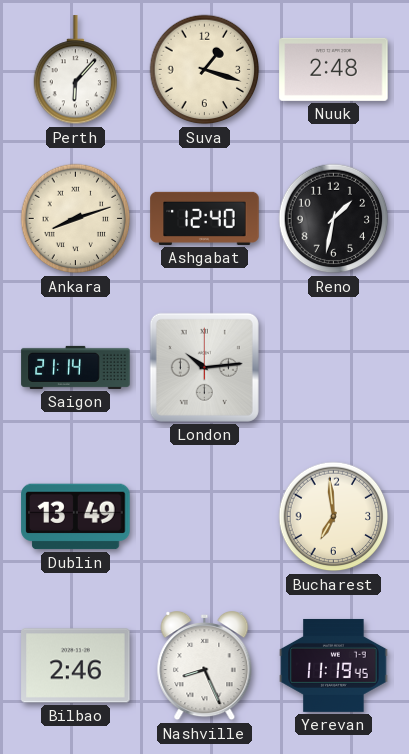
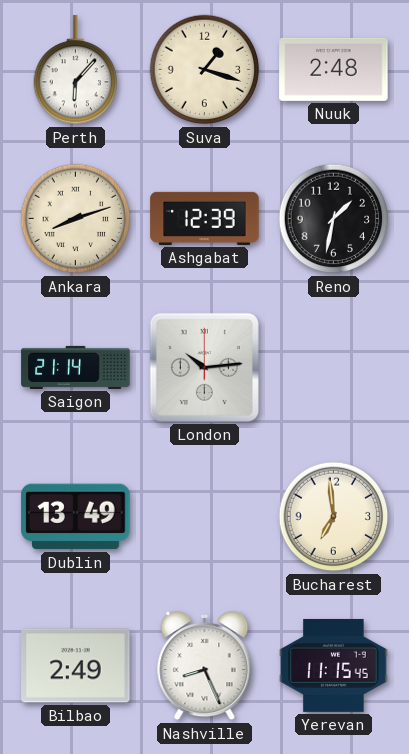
Ashgabat: 12:40 -> 12:39 (205, 218)
Bilbao: 2:46 -> 2:49 (76, 666)
Yerevan: 11:19 -> 11:15 (334, 665)
